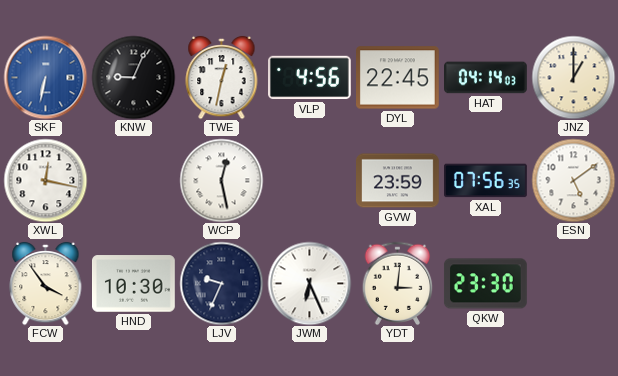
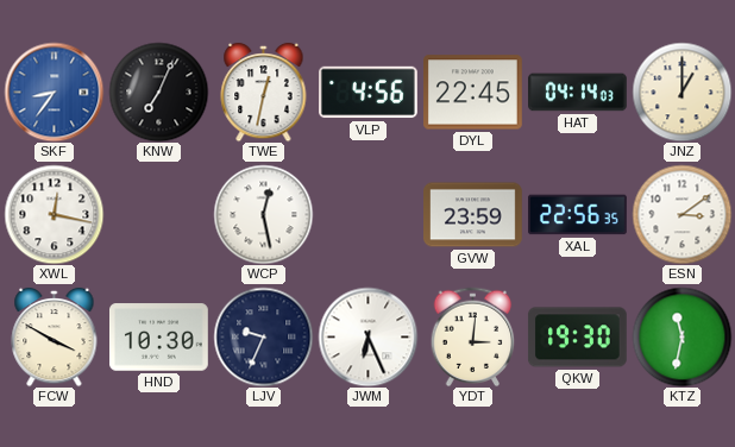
SKF: 6:32 -> 8:36 (54, 92)
KNW: 9:04 -> 7:04 (158, 92)
XAL: 07:56 -> 22:56 (578, 215)
ESN: 5:09 -> 3:09 (681, 214)
FCW: 3:54 -> 3:50 (55, 336)
QKW: 23:30 -> 19:30 (577, 338)
KTZ: none -> 11:32 (681, 336)
